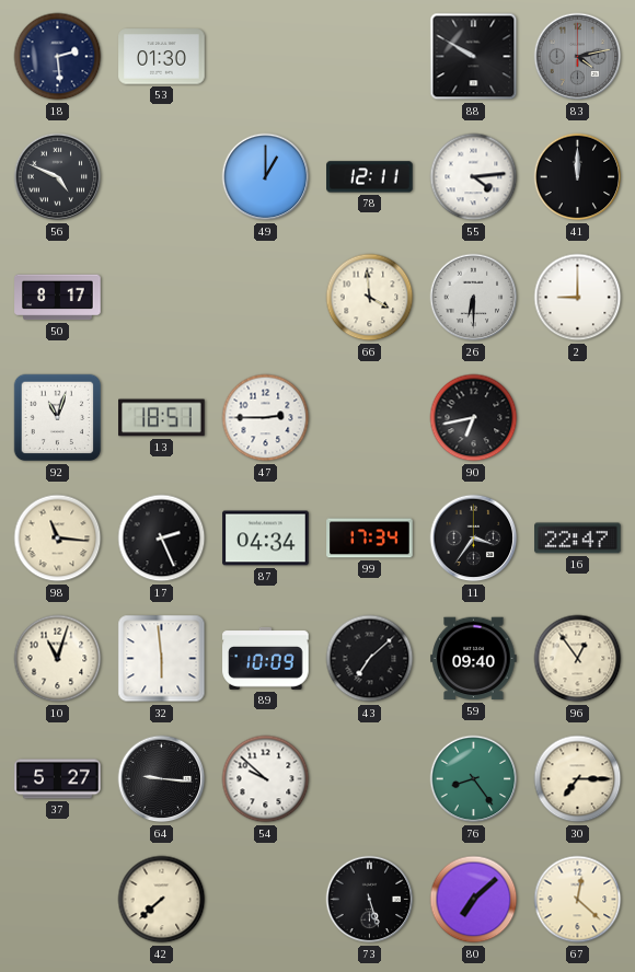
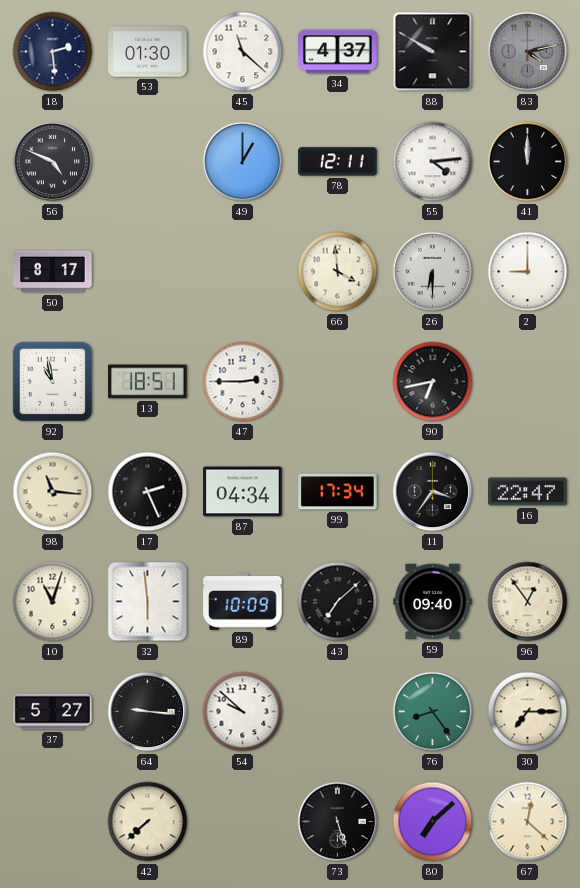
45: none -> 11:22 (243, 52)
34: none -> 4:37 (338, 52)
92: 11:03 -> 10:58 (53, 382)
